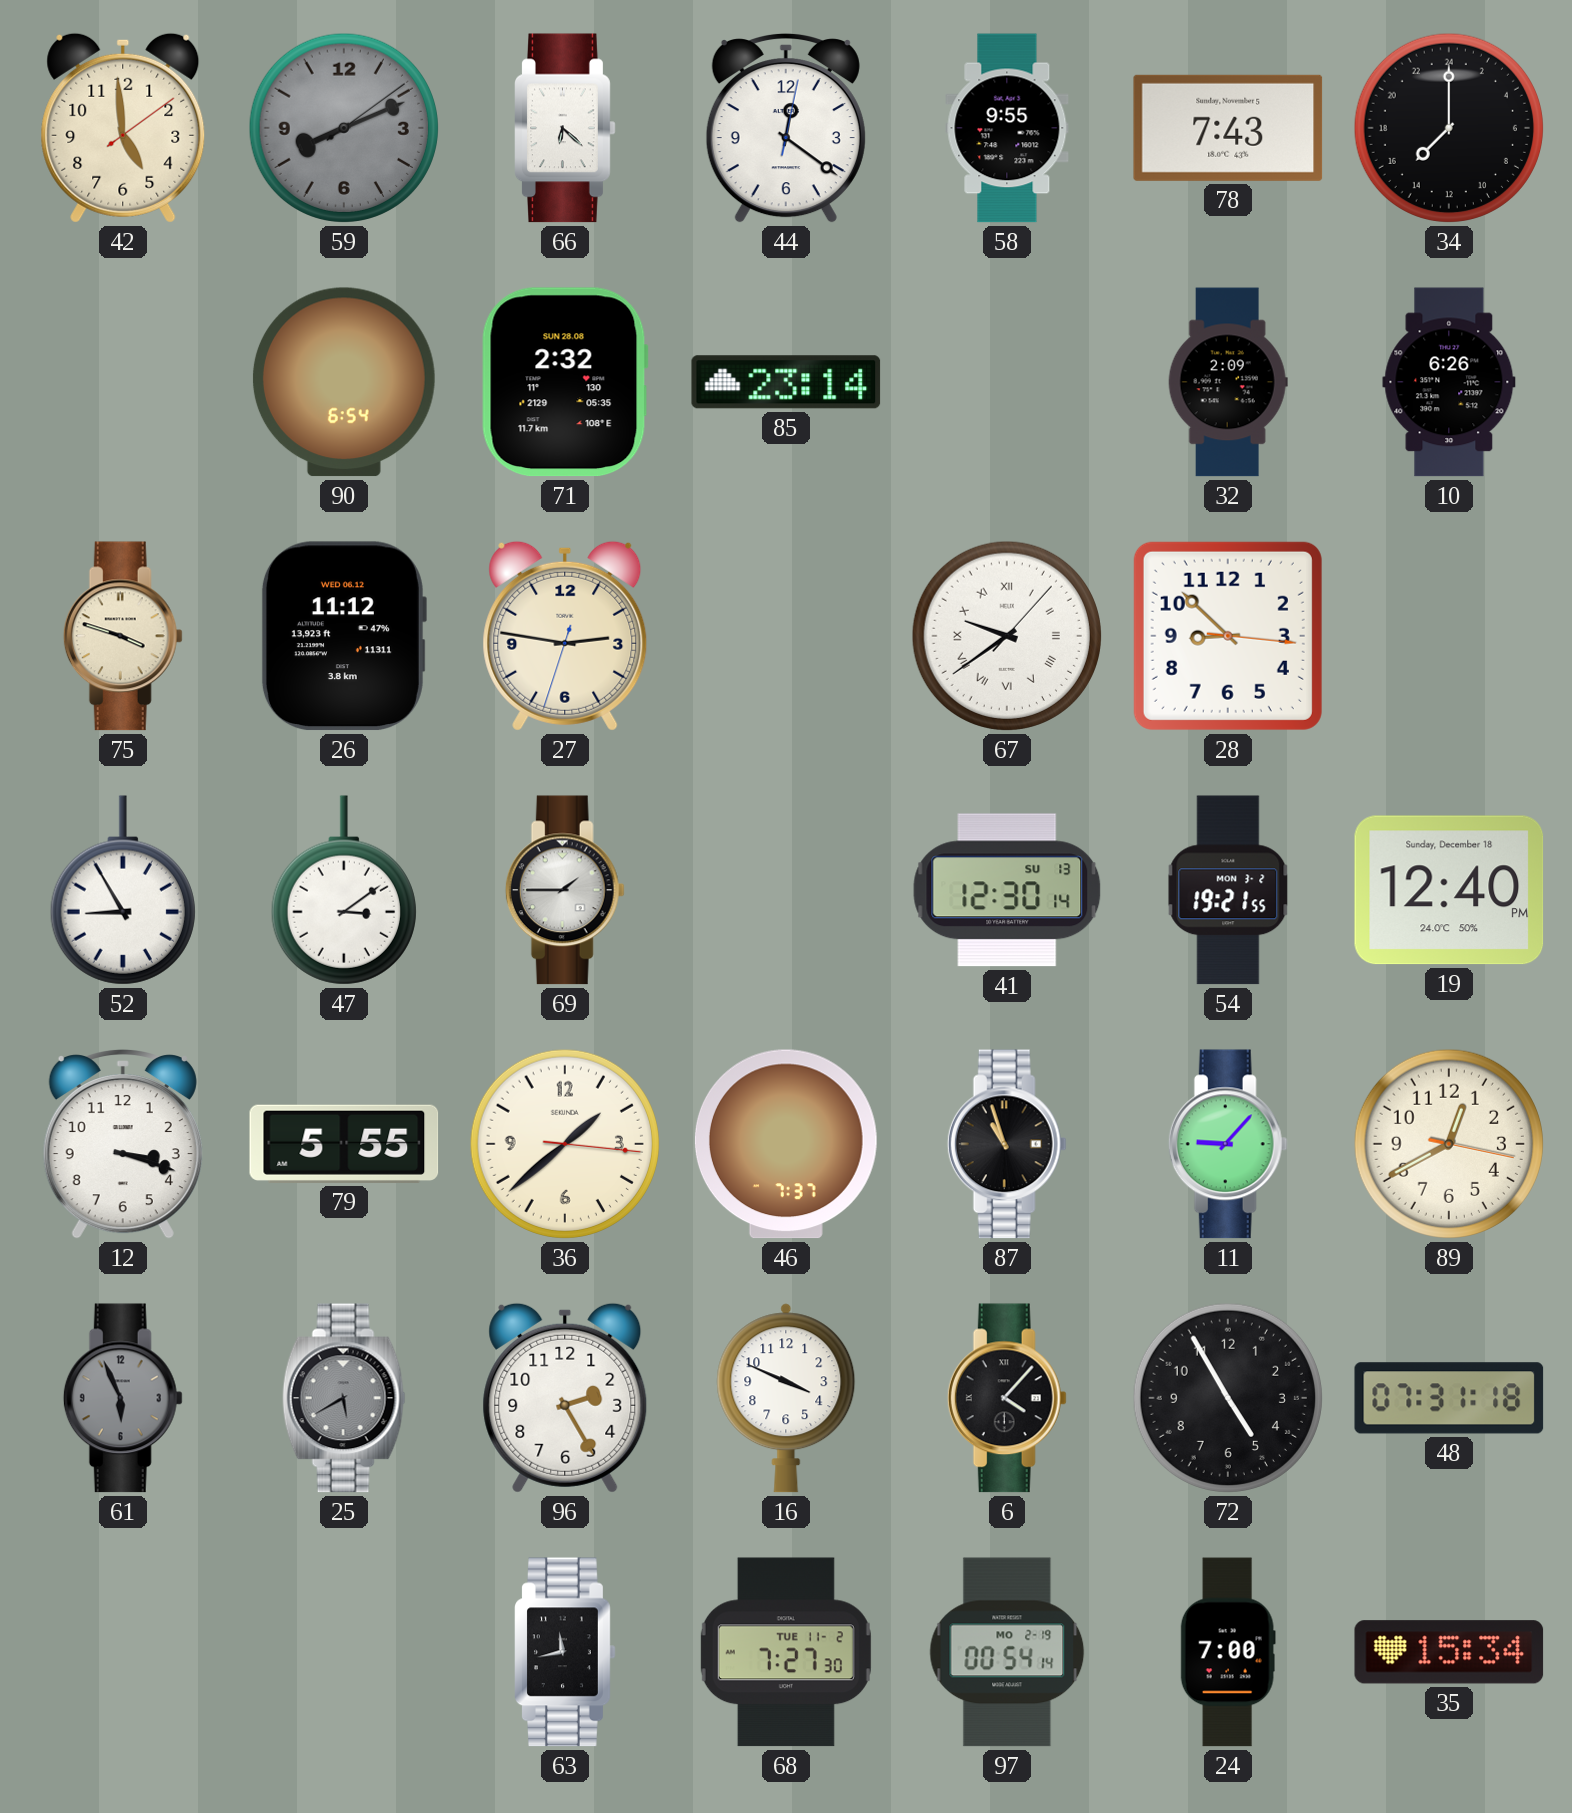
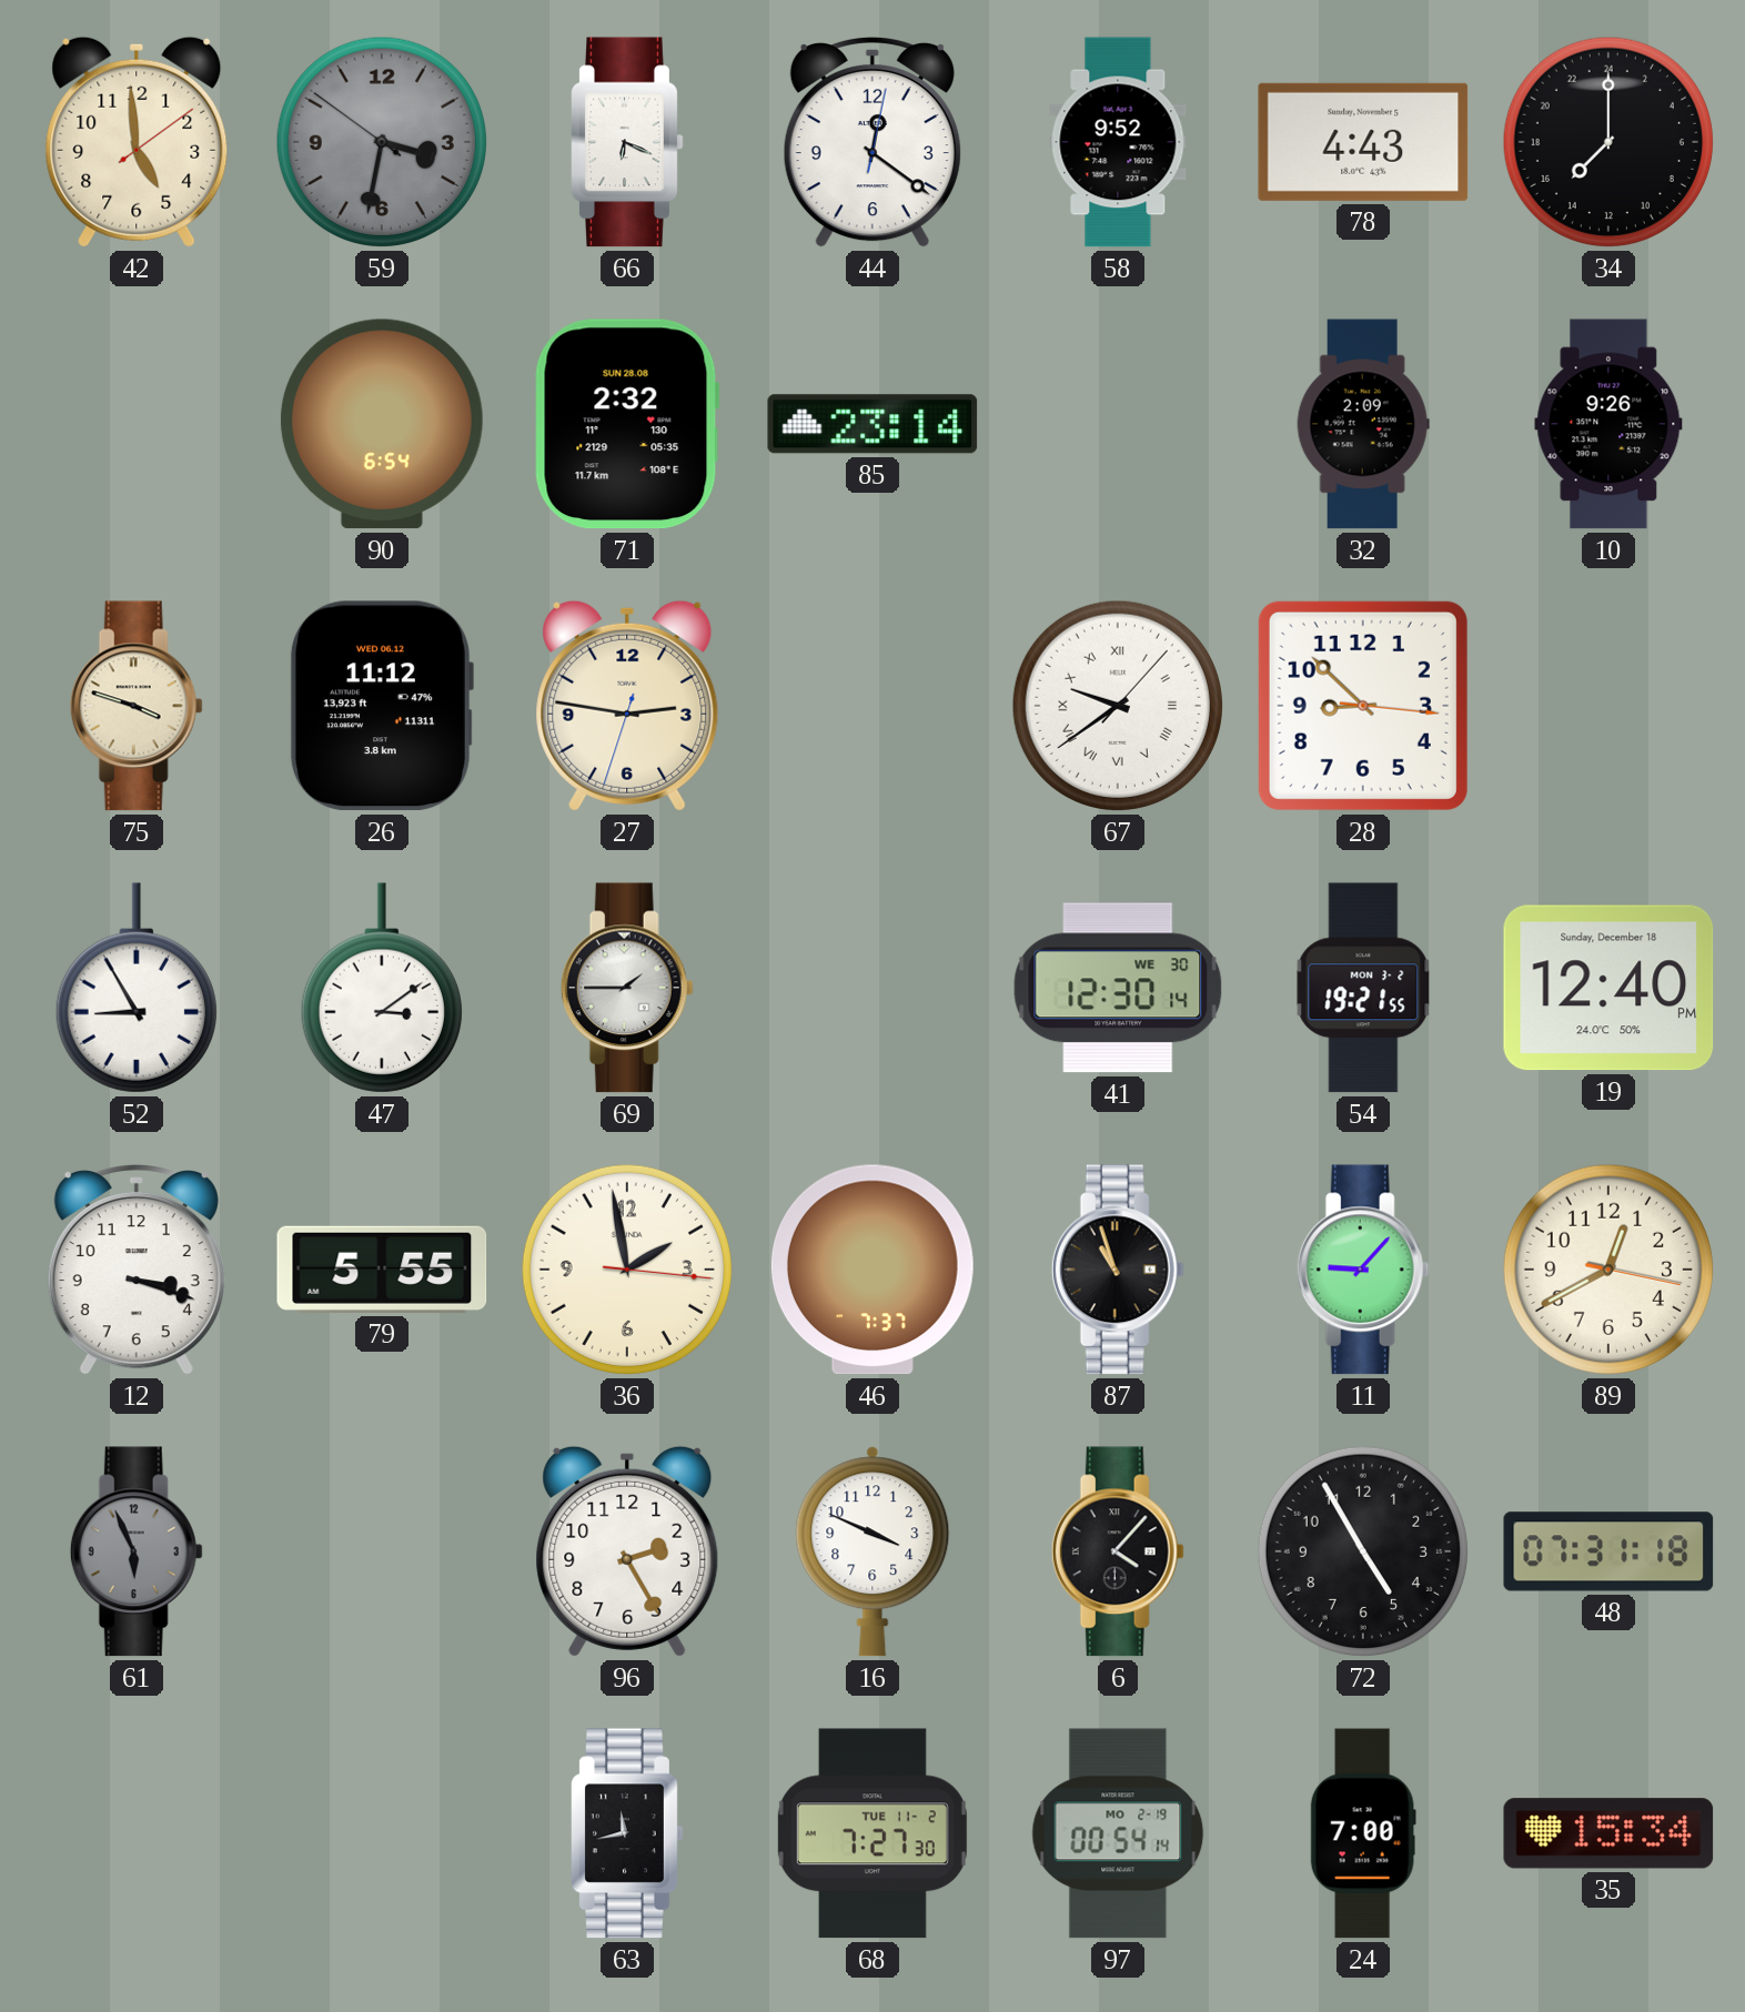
59: 8:11 -> 3:31 (382, 142)
66: 6:22 -> 6:19 (627, 142)
58: 9:55 -> 9:52 (1118, 142)
78: 7:43 -> 4:43 (1363, 142)
10: 6:26 -> 9:26 (1608, 424)
41 date: SU 13 -> WE 30 (1118, 988)
36: 1:38 -> 1:58 (627, 1270)
25: 5:40 -> none (344, 1398)
